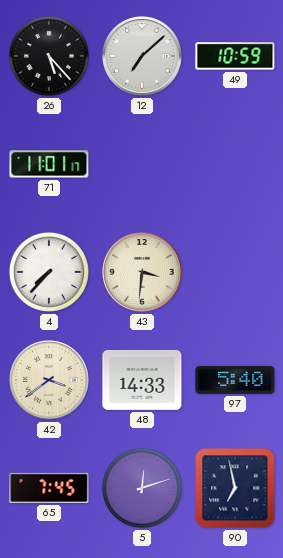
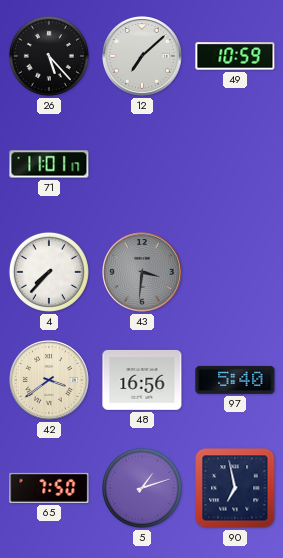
43 dial: cream -> grey (143, 273)
48: 14:33 -> 16:56 (142, 380)
65: 7:45 -> 7:50 (49, 488)
5: 12:12 -> 1:12 (142, 488)
